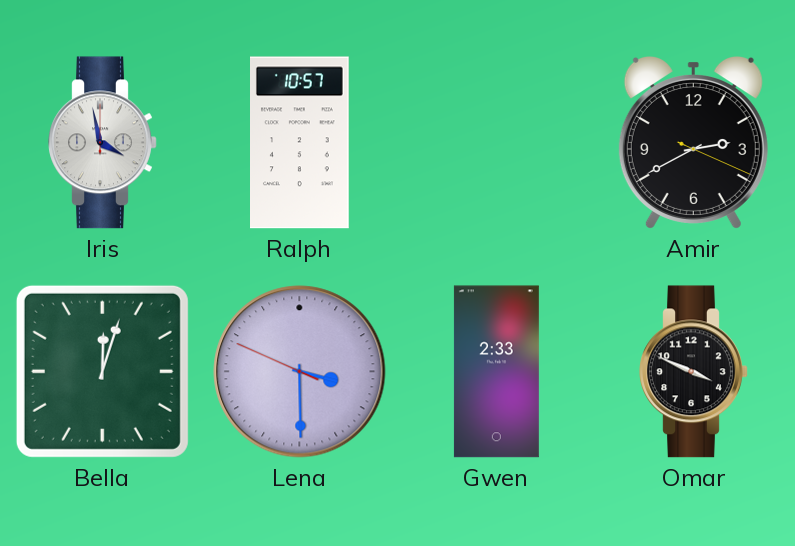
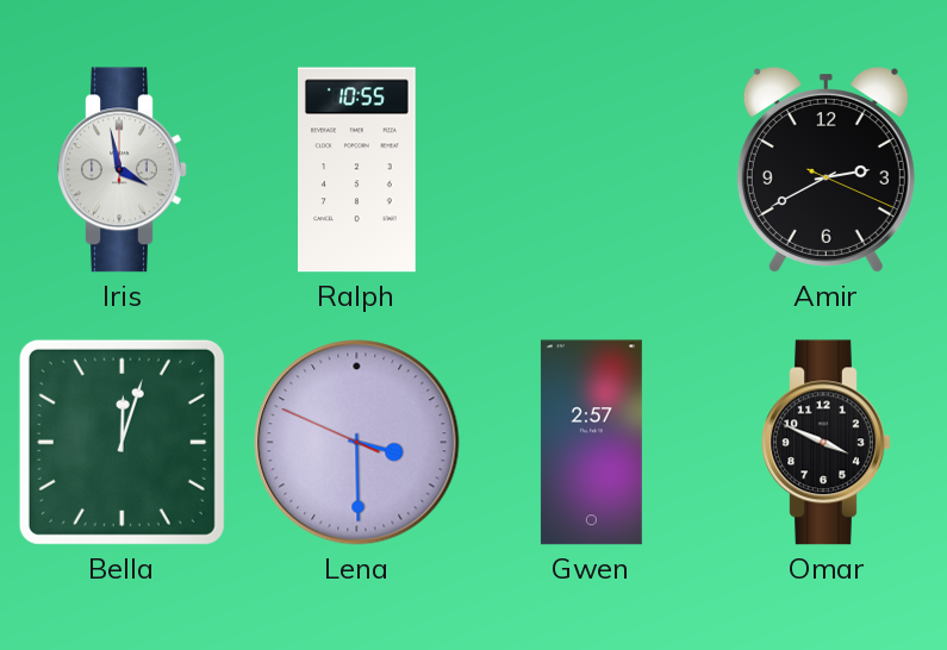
Ralph: 10:57 -> 10:55 (357, 170)
Gwen: 2:33 -> 2:57 (591, 443)
